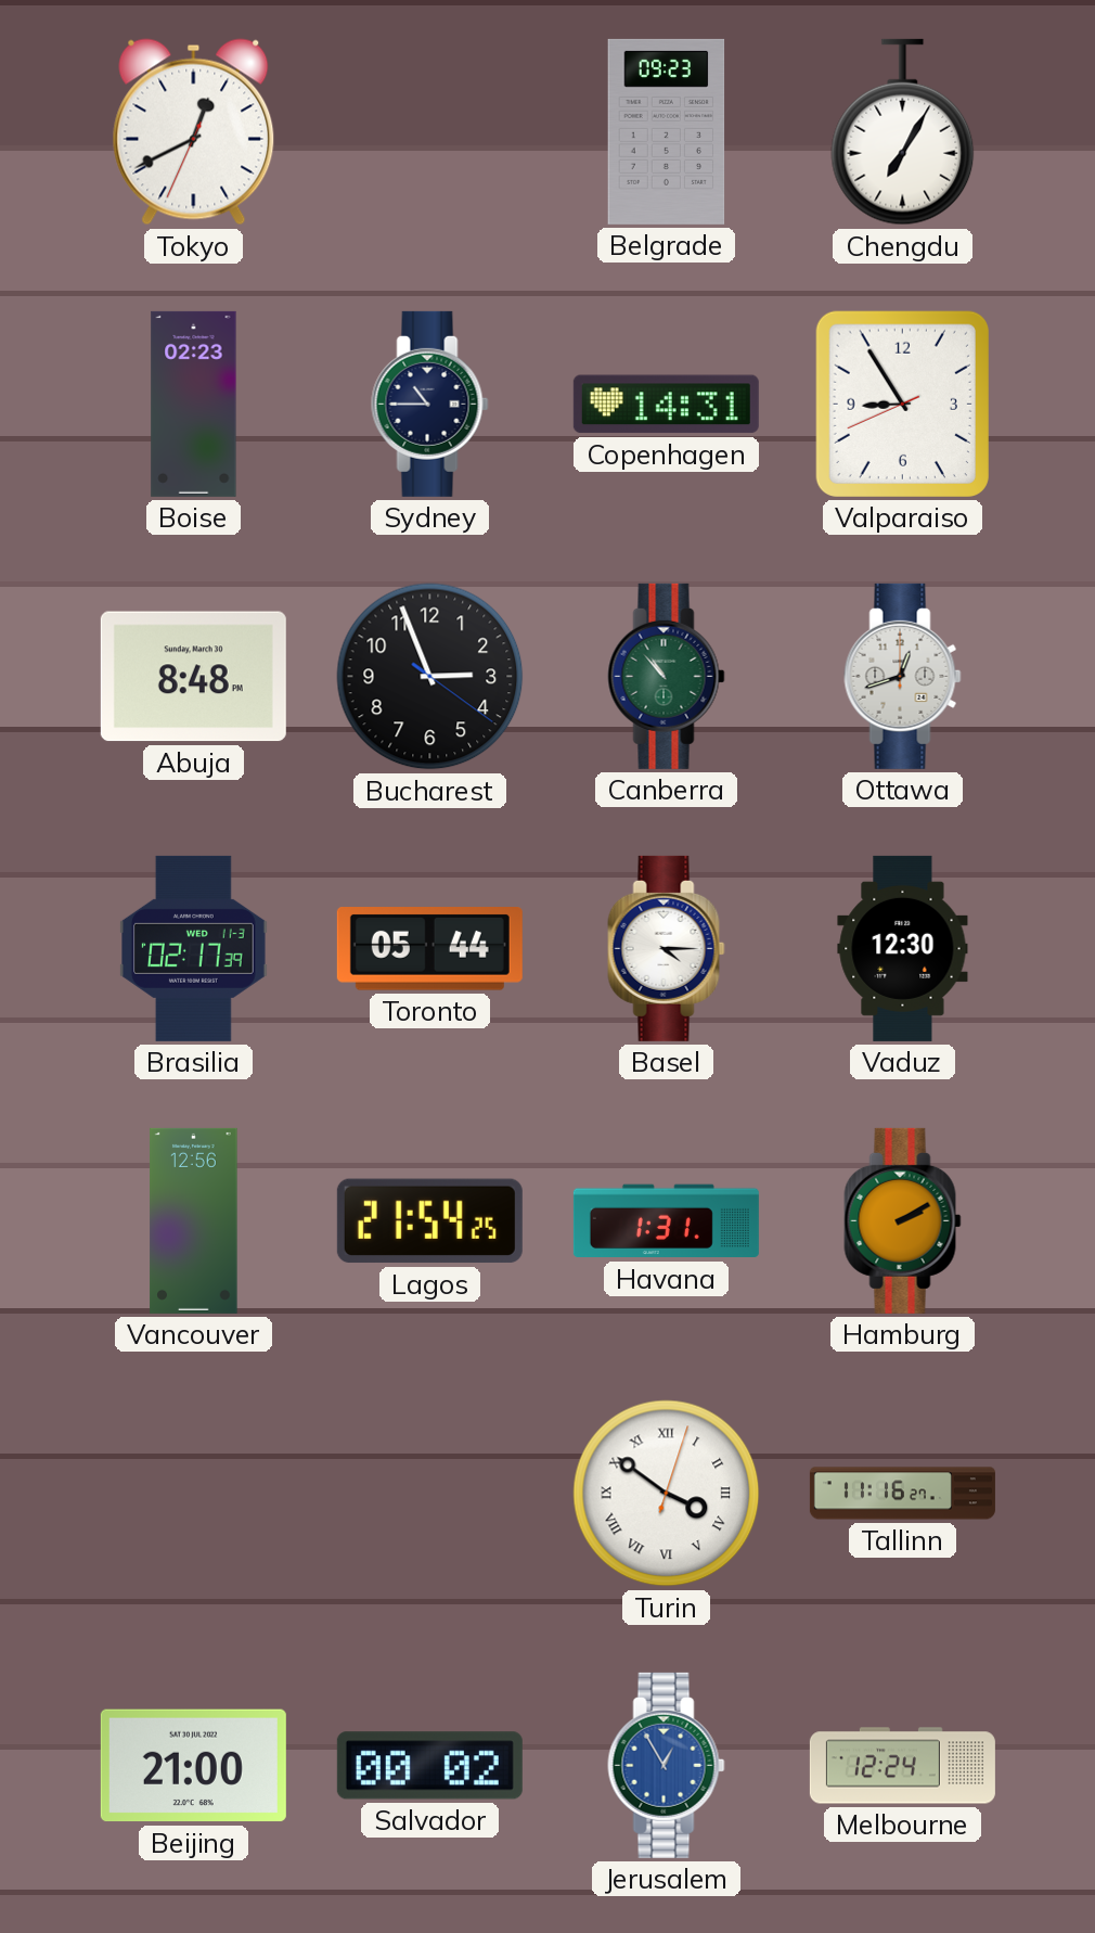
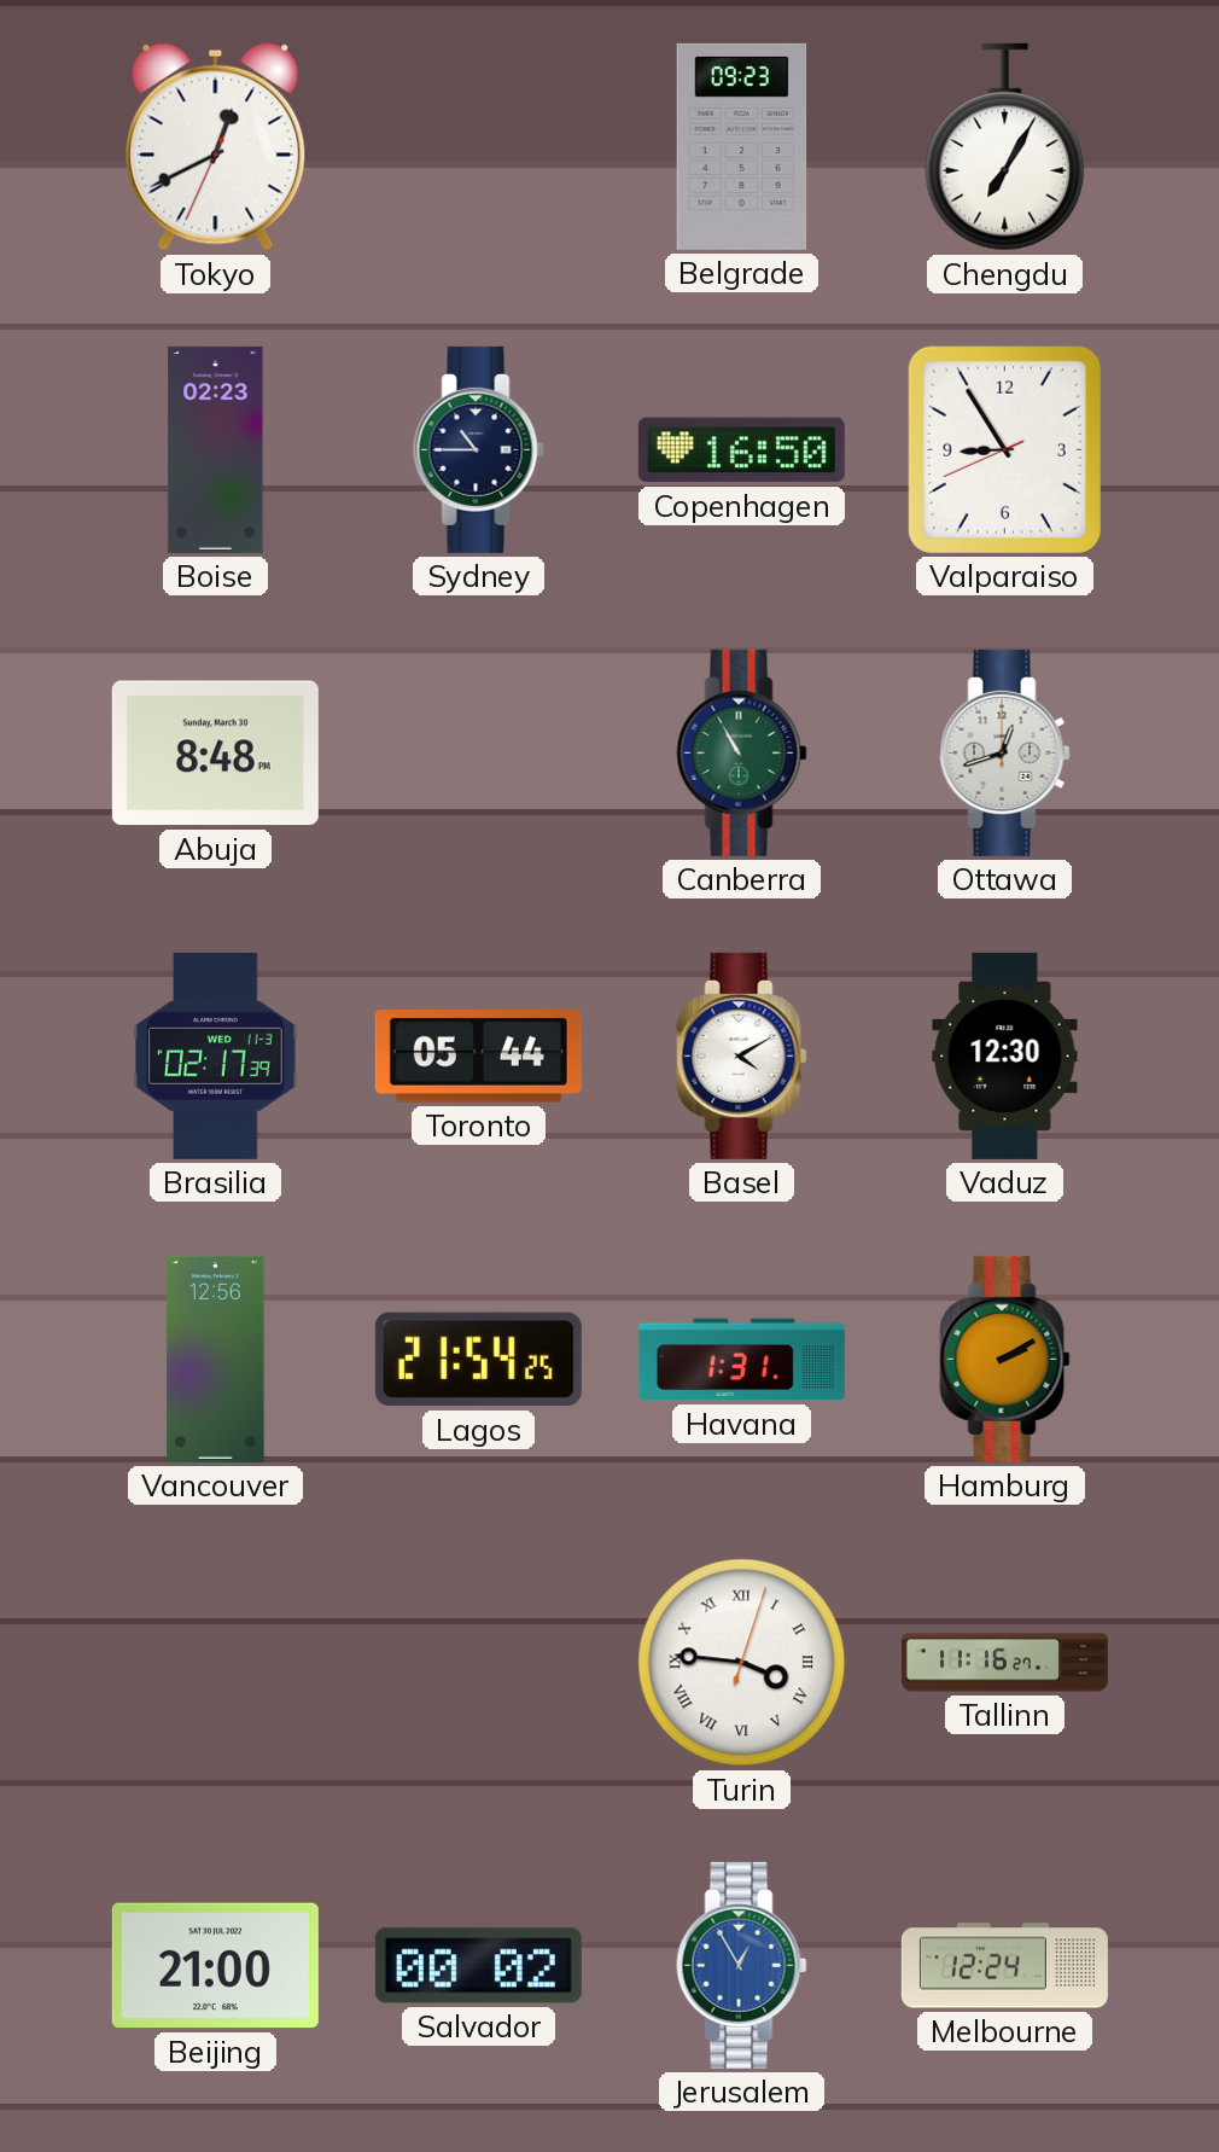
Copenhagen: 14:31 -> 16:50 (741, 450)
Bucharest: 2:56 -> none (430, 677)
Canberra: 10:53 -> 10:55 (742, 752)
Basel: 4:15 -> 4:10 (742, 1055)
Turin: 3:51 -> 3:46 (742, 1663)
